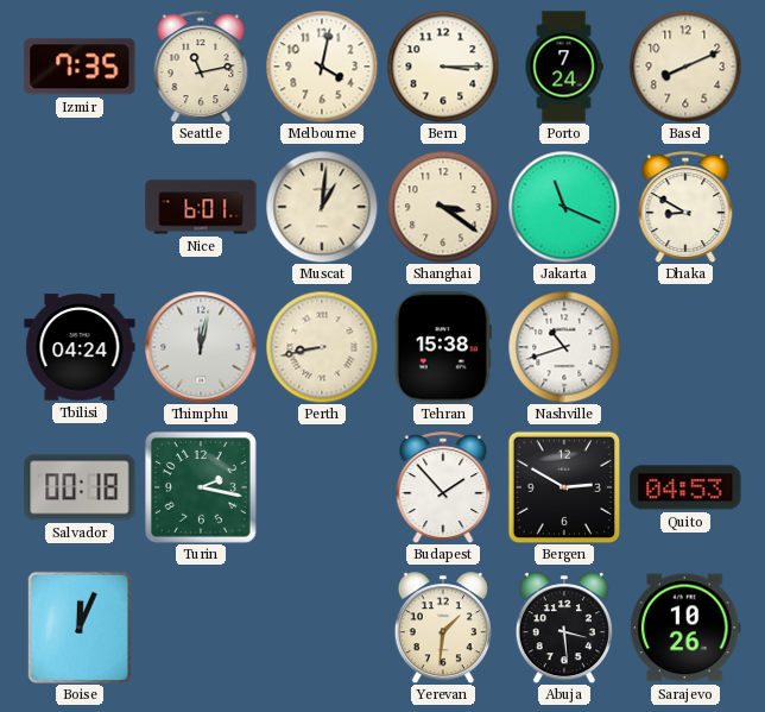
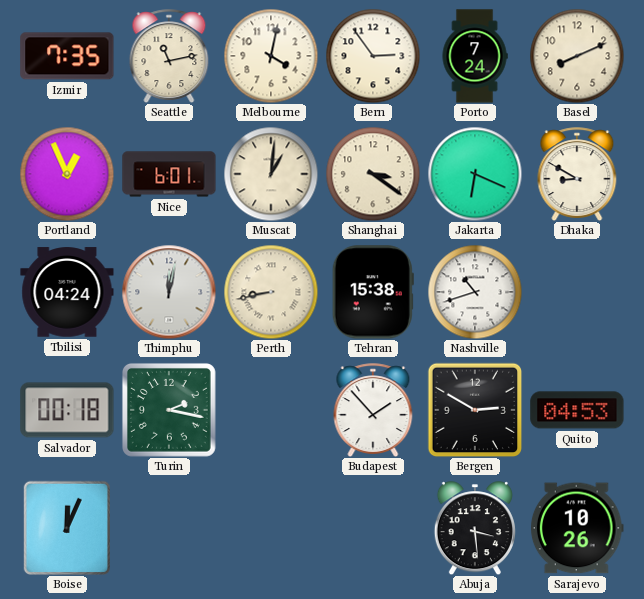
Bern: 3:15 -> 2:54 (373, 56)
Portland: none -> 12:56 (67, 174)
Jakarta: 11:19 -> 6:19 (475, 174)
Yerevan: 1:31 -> none (443, 628)
